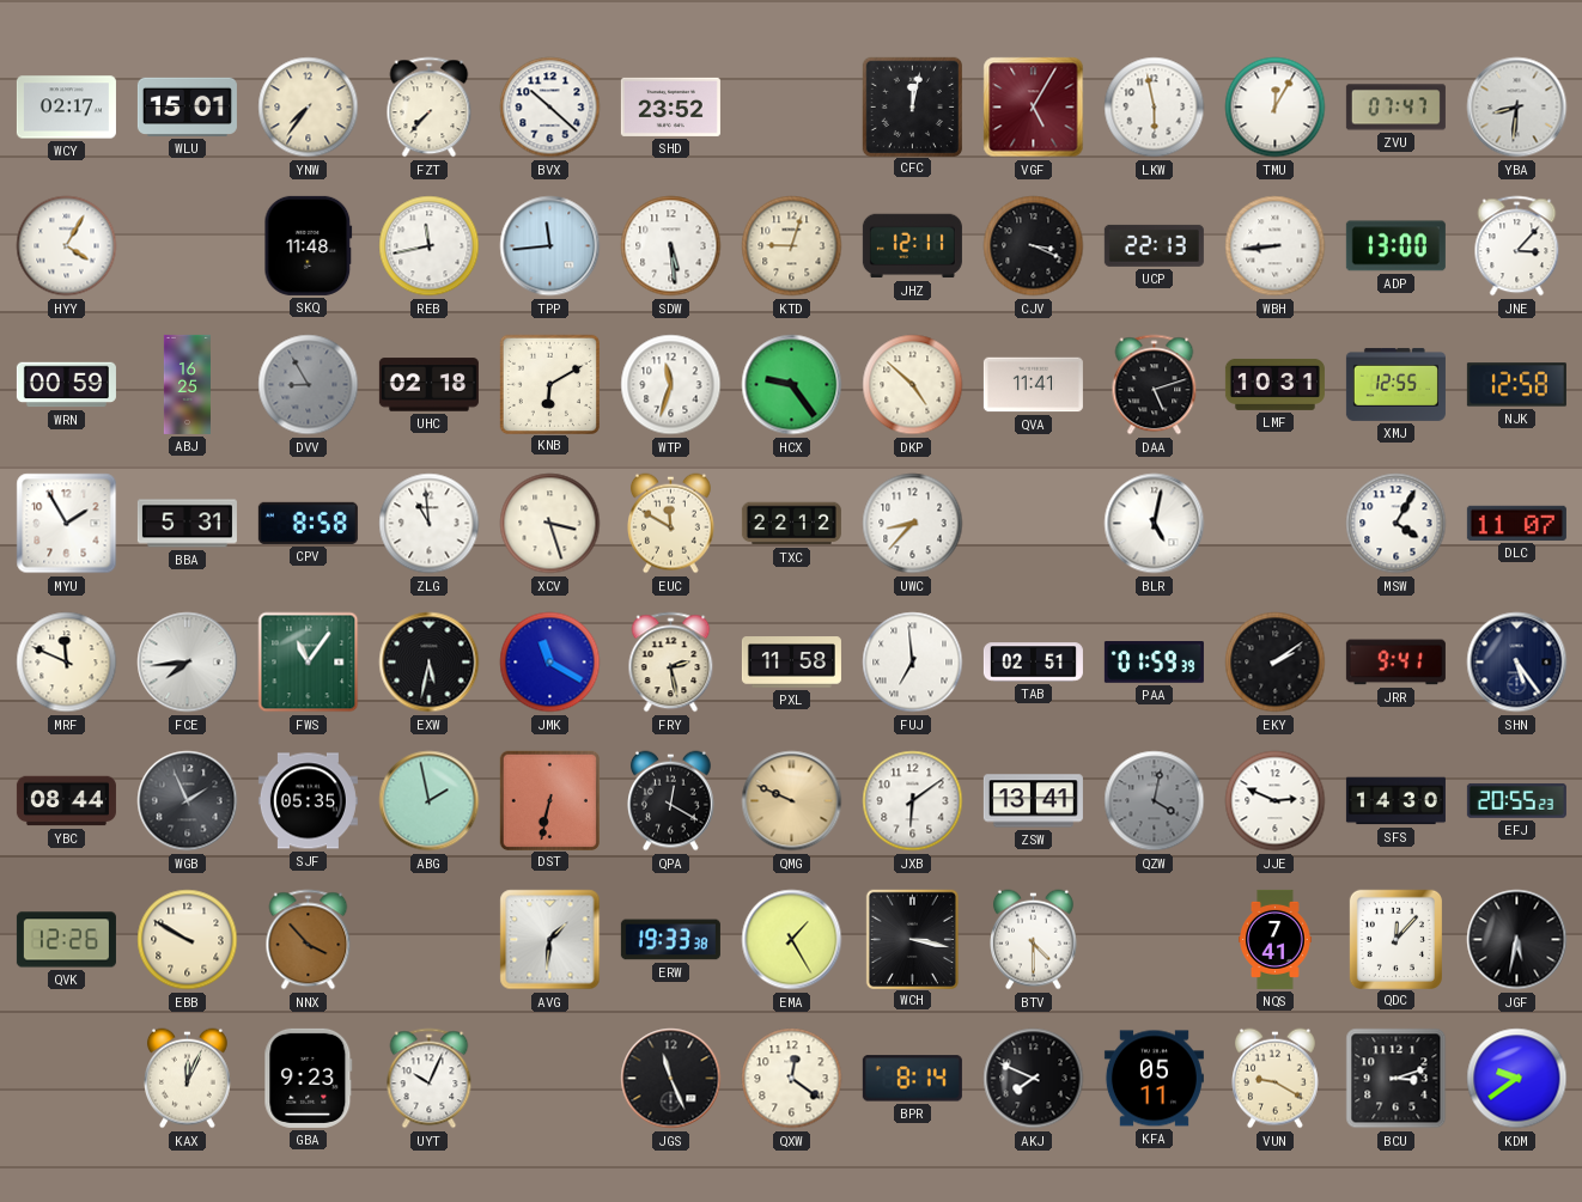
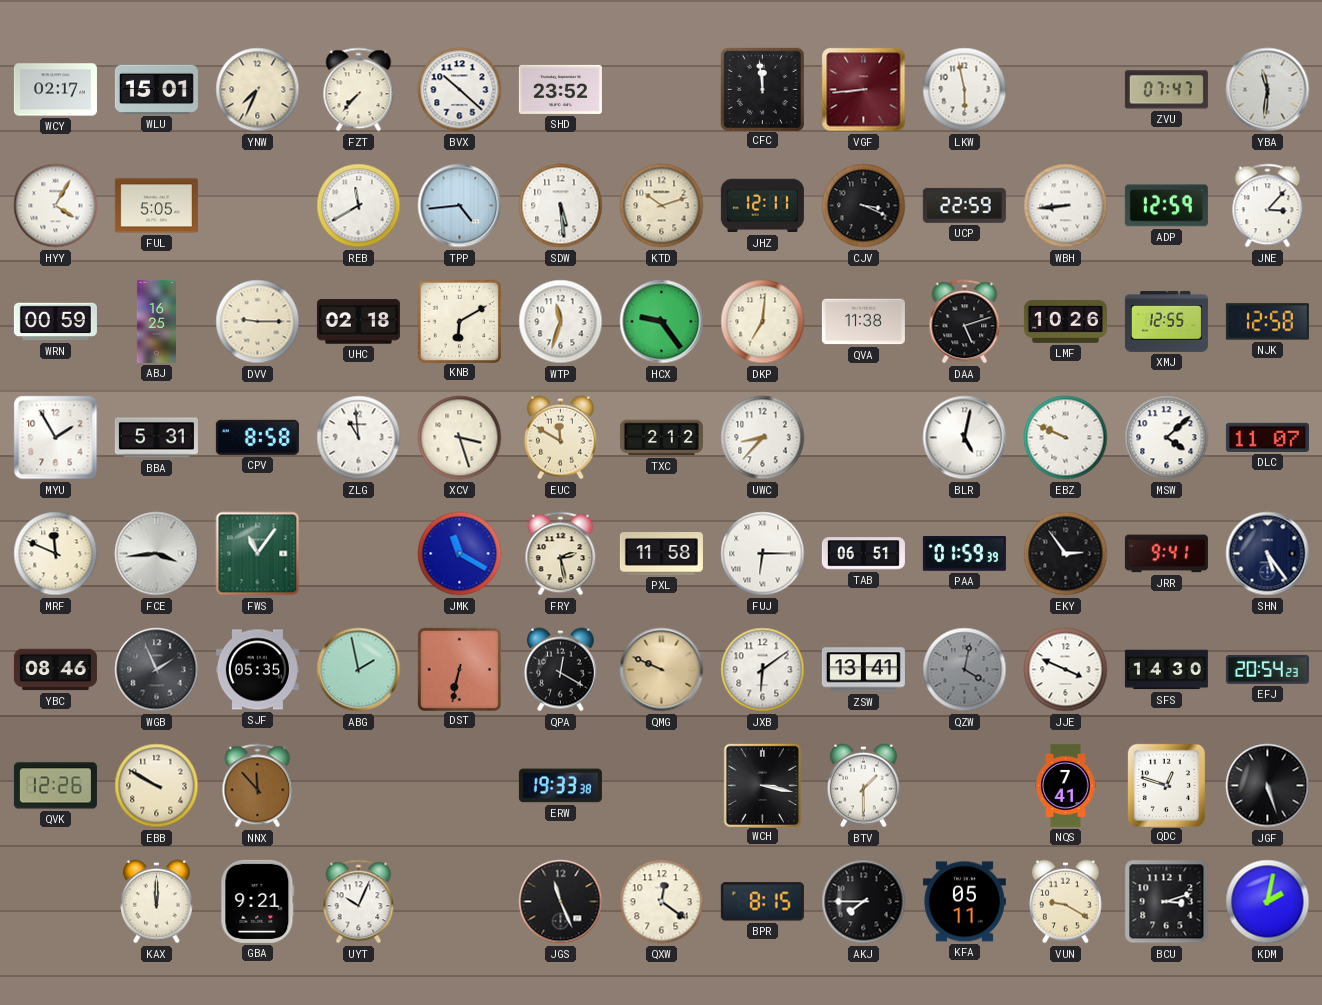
YNW: 7:36 -> 7:34 (258, 90)
CFC: 12:02 -> 11:59 (762, 89)
VGF: 5:05 -> 8:44 (864, 90)
TMU: 12:05 -> none (1276, 108)
YBA: 8:31 -> 11:31 (1268, 90)
FUL: none -> 5:05 (156, 206)
SKQ: 11:48 -> none (309, 245)
REB: 11:43 -> 11:40 (359, 206)
TPP: 11:44 -> 4:44 (460, 206)
KTD: 9:03 -> 10:12 (662, 206)
UCP: 22:13 -> 22:59 (964, 205)
ADP: 13:00 -> 12:59 (1166, 206)
DVV: 8:55 -> 9:15 (258, 322)
DVV dial: grey -> cream (258, 322)
DKP: 4:52 -> 7:01 (763, 322)
QVA: 11:41 -> 11:38 (863, 322)
LMF: 10:31 -> 10:26 (1065, 321)
TXC: 22:12 -> 2:12 (661, 438)
EBZ: none -> 9:49 (1066, 438)
MSW: 4:05 -> 4:08 (1167, 438)
FCE: 7:44 -> 3:44 (157, 554)
EXW: 5:32 -> none (430, 663)
FUJ: 6:59 -> 6:15 (763, 554)
TAB: 02:51 -> 06:51 (863, 554)
EKY: 2:09 -> 2:54 (1066, 554)
YBC: 08:44 -> 08:46 (55, 670)
JJE: 2:49 -> 3:49 (1066, 670)
EFJ: 20:55 -> 20:54 (1267, 669)
NNX: 3:53 -> 11:53 (258, 786)
AVG: 1:31 -> none (550, 940)
EMA: 1:25 -> none (792, 940)
BTV: 4:30 -> 1:30 (864, 786)
QDC: 12:07 -> 12:48 (1166, 785)
JGF: 5:32 -> 5:27 (1268, 786)
KAX: 12:04 -> 12:00 (157, 902)
GBA: 9:23 -> 9:21 (258, 901)
BPR: 8:14 -> 8:15 (762, 902)
AKJ: 7:49 -> 7:45 (864, 902)
KDM: 9:39 -> 2:02 (1268, 902)
